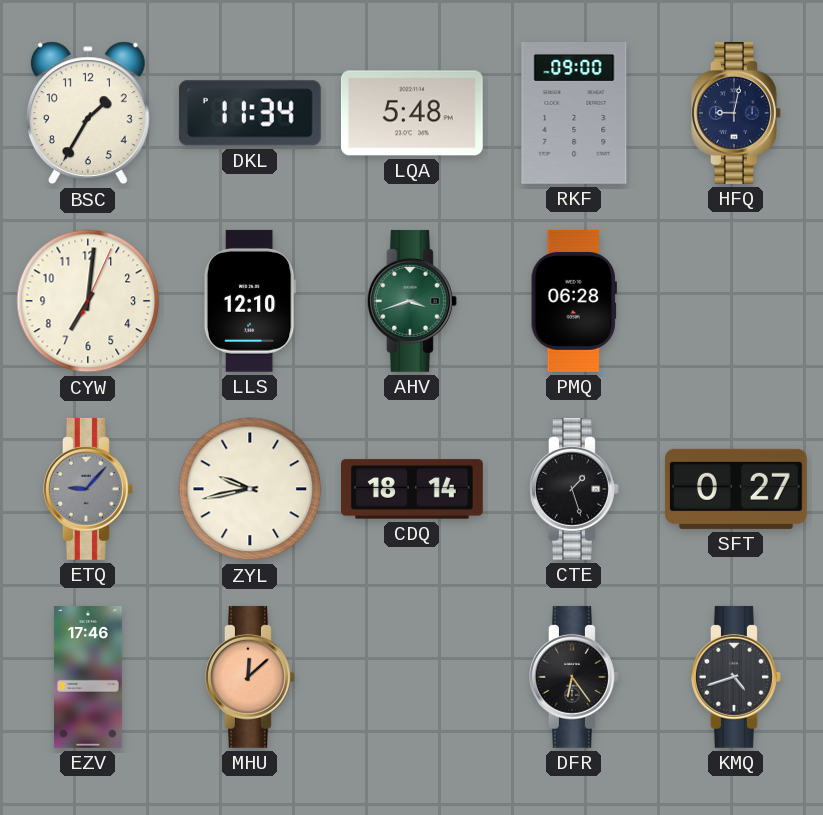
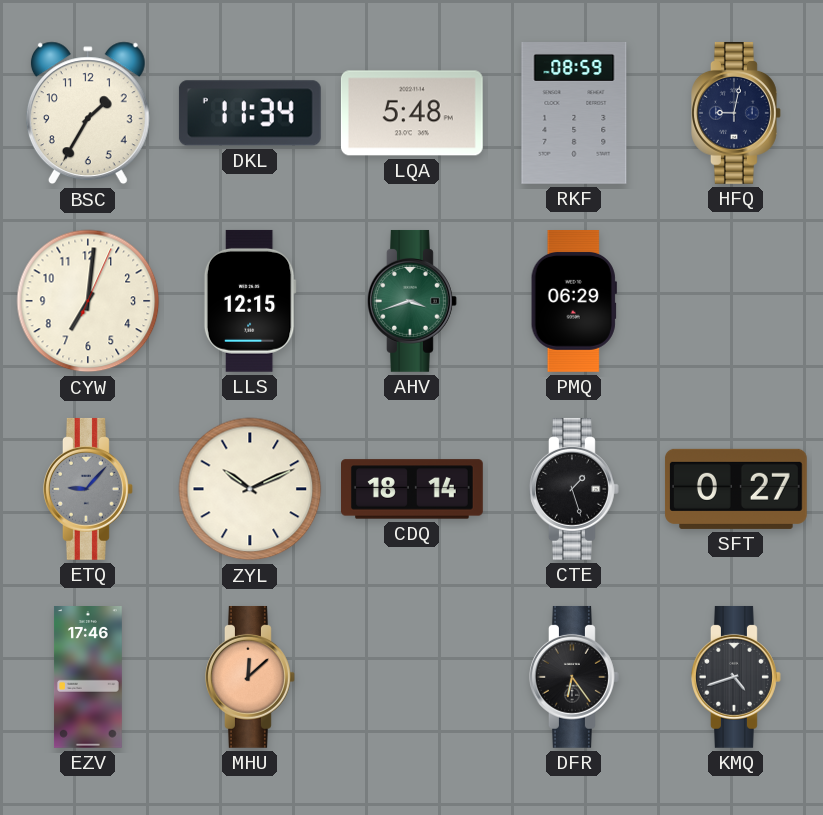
RKF: 09:00 -> 08:59 (574, 114)
LLS: 12:10 -> 12:15 (250, 301)
PMQ: 06:28 -> 06:29 (574, 302)
ZYL: 9:43 -> 10:11 (250, 489)
